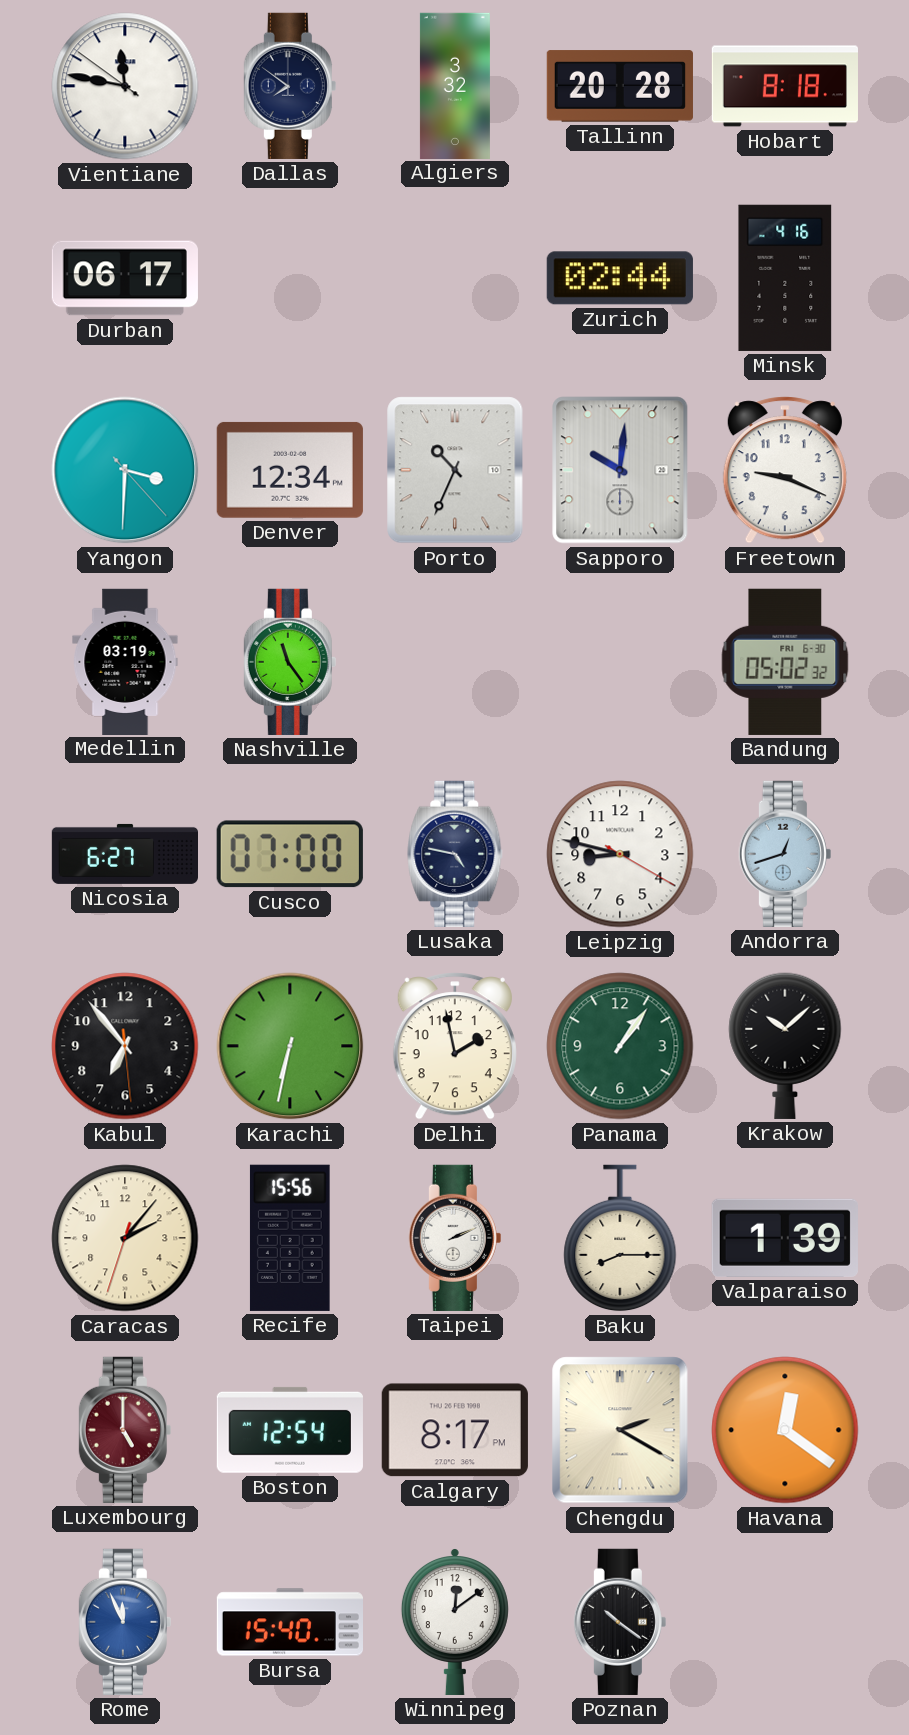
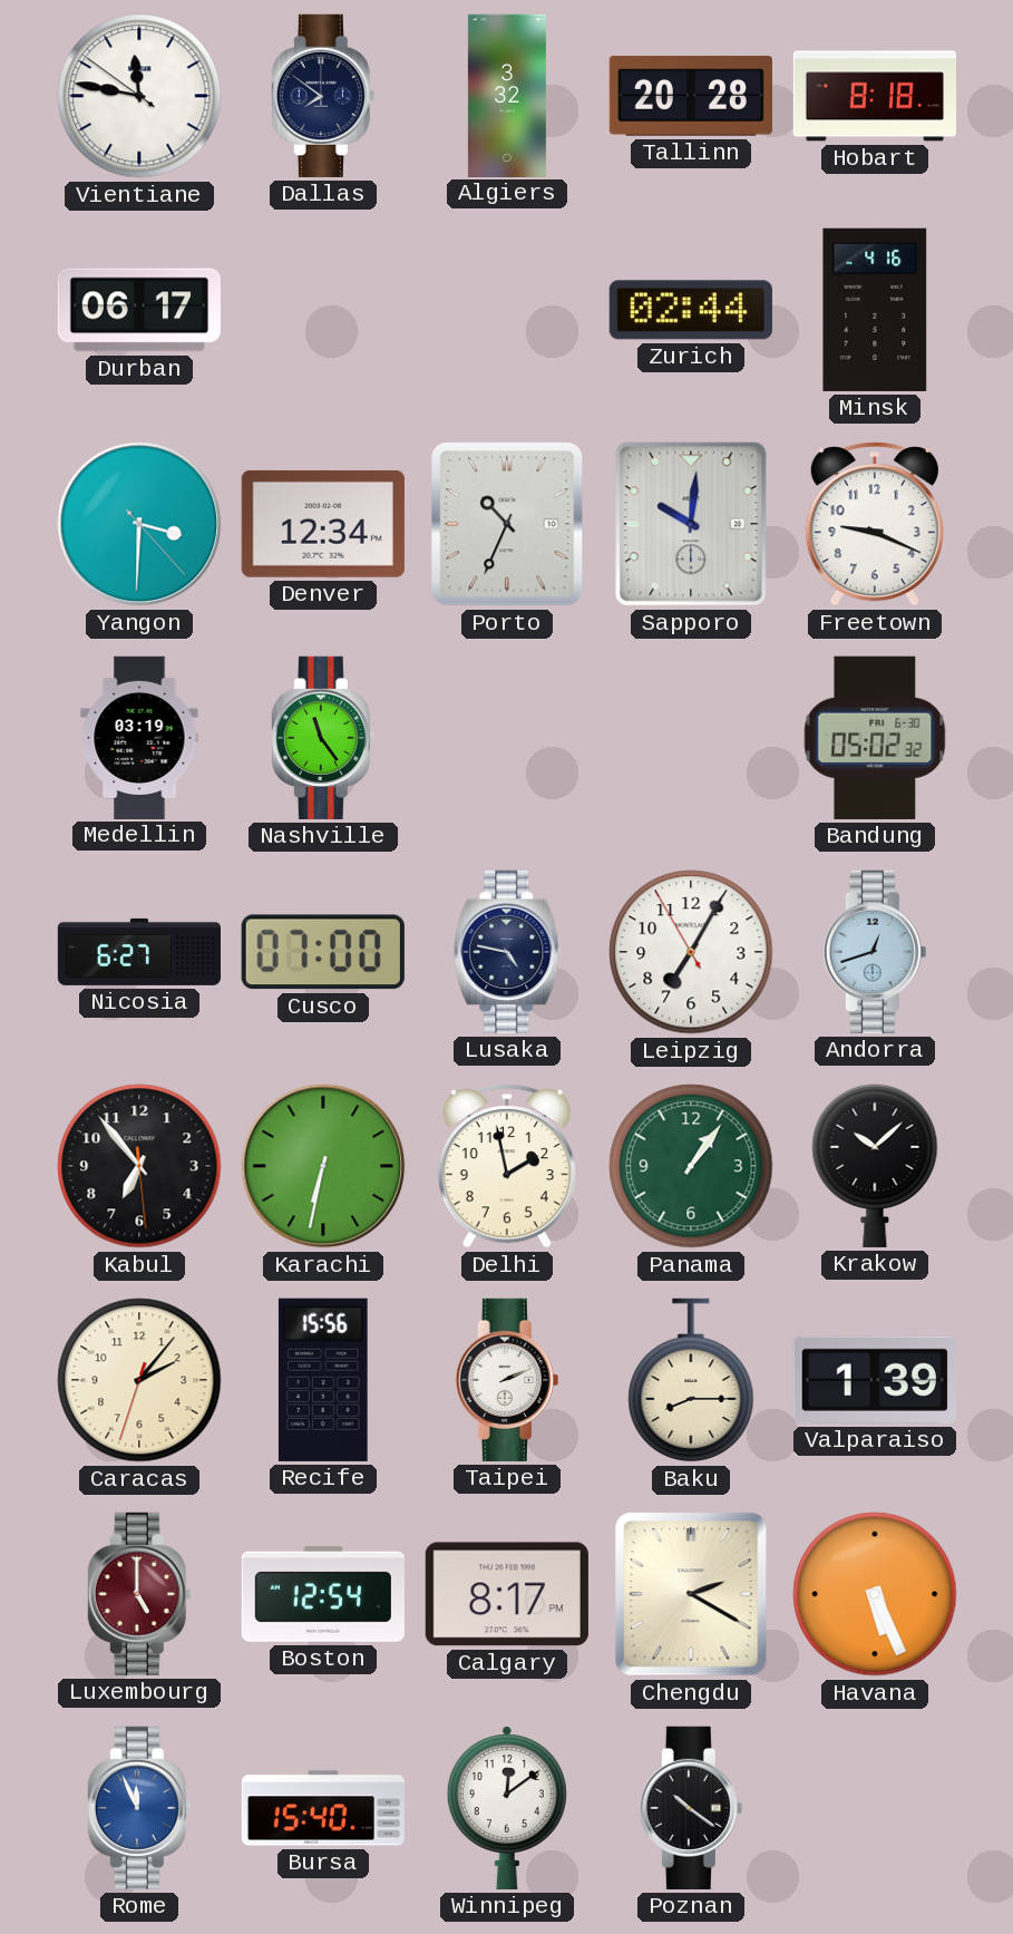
Leipzig: 8:47 -> 7:04 (691, 952)
Havana: 12:21 -> 5:26 (875, 1594)
